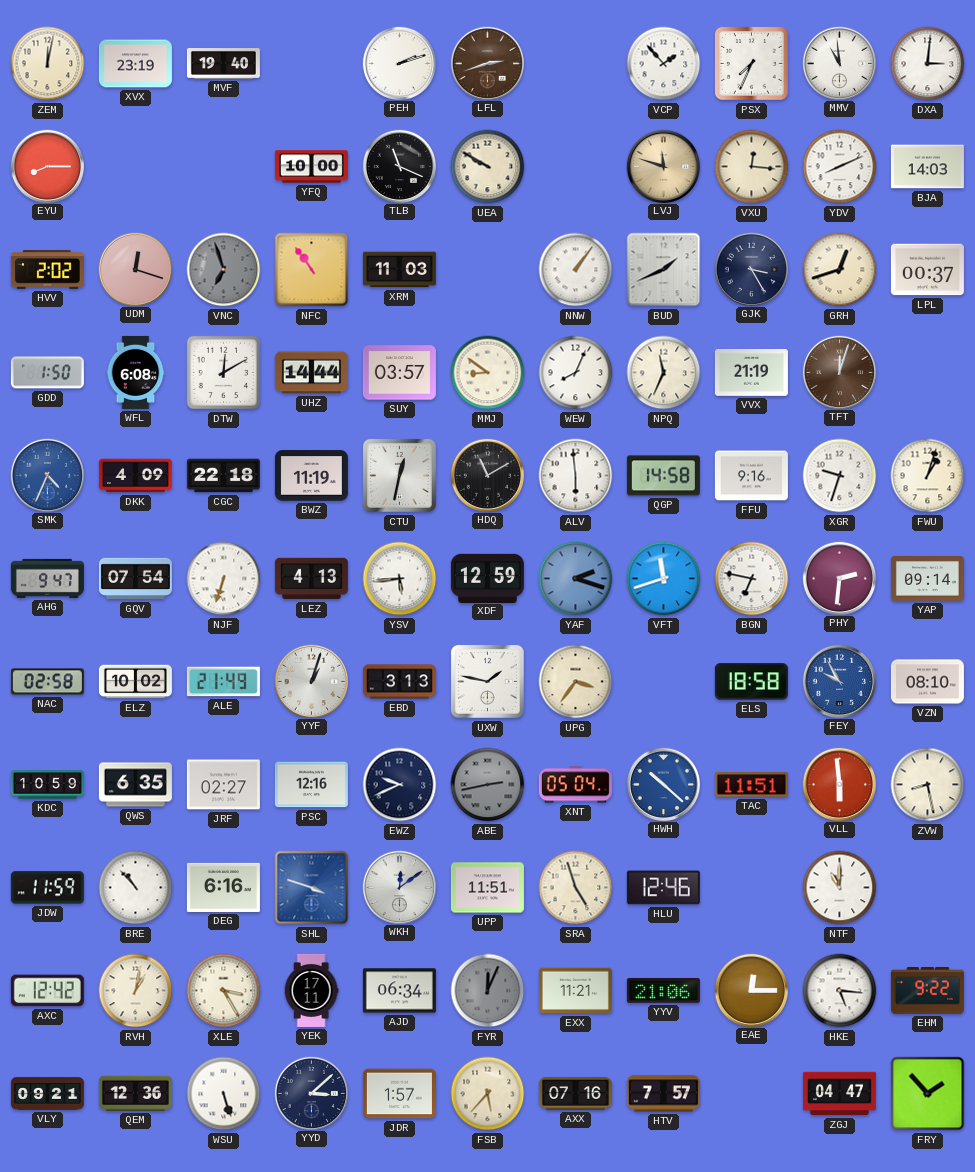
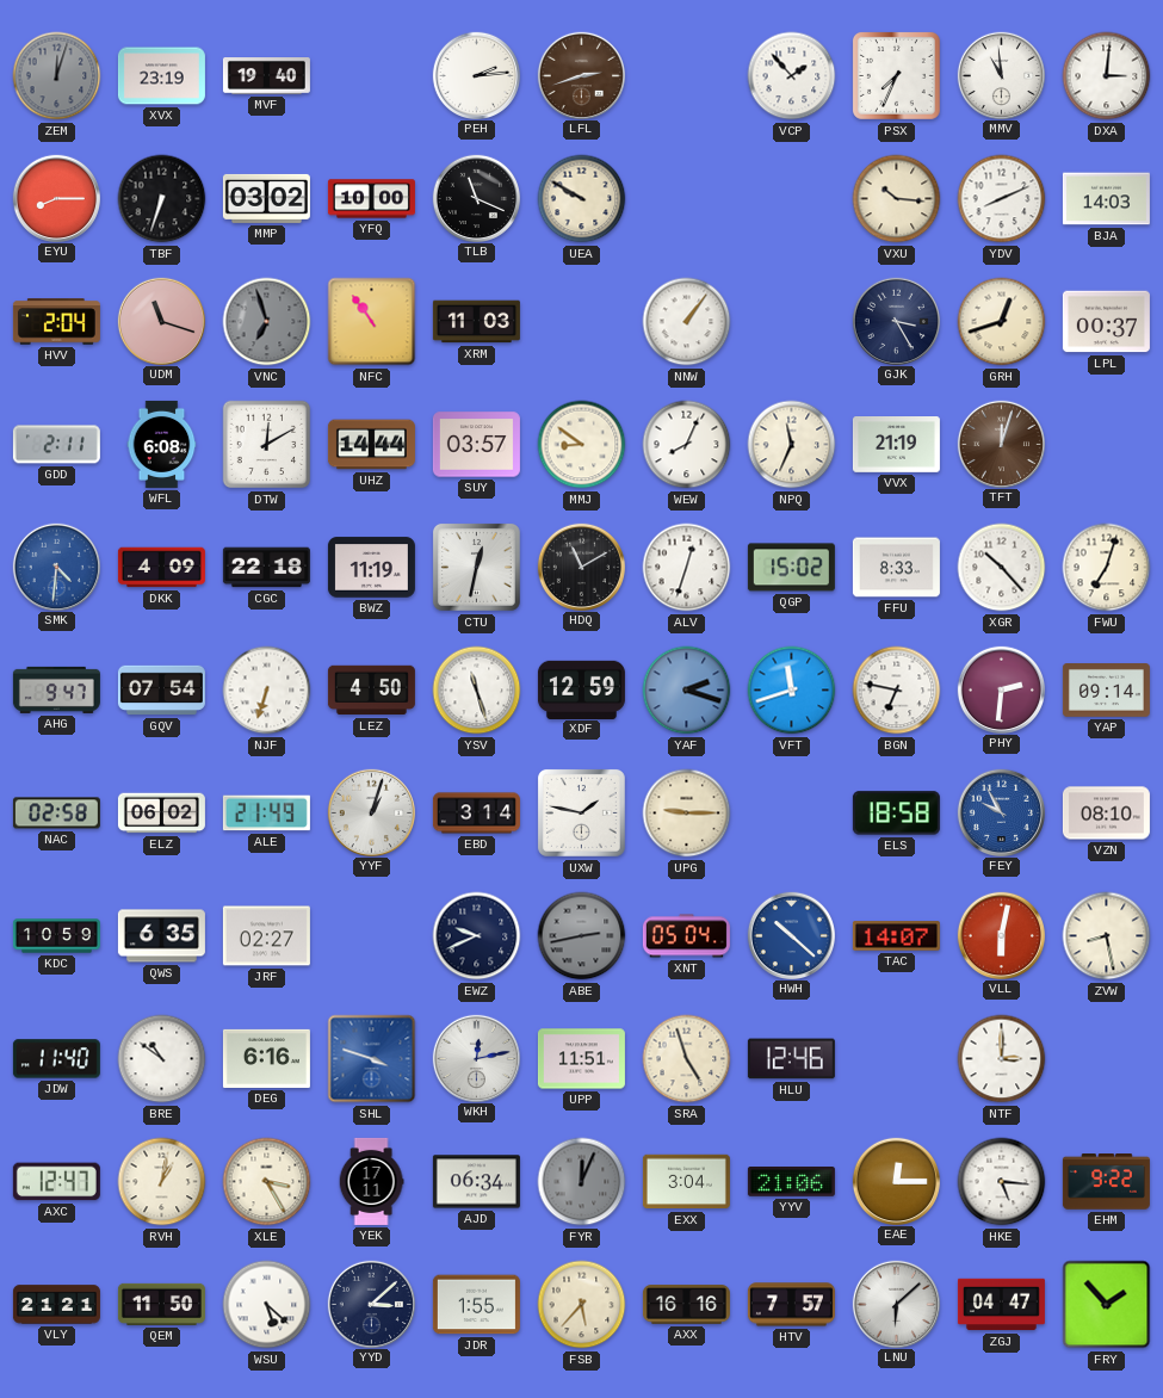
ZEM: 12:02 -> 12:03 (57, 76)
ZEM dial: cream -> grey (57, 76)
PEH: 2:12 -> 2:14 (476, 75)
TBF: none -> 6:33 (162, 199)
MMP: none -> 03:02 (266, 198)
LVJ: 11:48 -> none (663, 166)
VXU: 12:16 -> 10:16 (897, 199)
HVV: 2:02 -> 2:04 (56, 322)
UDM: 12:18 -> 11:18 (161, 321)
BUD: 1:41 -> none (664, 270)
GDD: 1:50 -> 2:11 (56, 445)
SMK: 4:34 -> 4:31 (56, 567)
ALV: 5:59 -> 12:33 (687, 568)
QGP: 14:58 -> 15:02 (791, 568)
FFU: 9:16 -> 8:33 (896, 568)
XGR: 9:33 -> 10:23 (1002, 568)
FWU: 1:03 -> 7:03 (1107, 568)
LEZ: 4:13 -> 4:50 (371, 691)
YSV: 5:44 -> 11:27 (477, 691)
ELZ: 10:02 -> 06:02 (161, 814)
EBD: 3:13 -> 3:14 (476, 814)
UPG: 3:36 -> 9:15 (687, 814)
PSC: 12:16 -> none (311, 785)
TAC: 11:51 -> 14:07 (896, 936)
VLL: 5:59 -> 6:02 (1001, 935)
JDW: 11:59 -> 11:40 (56, 1059)
BRE: 10:53 -> 10:51 (162, 1059)
WKH: 12:09 -> 12:13 (476, 1058)
NTF: 11:00 -> 3:00 (1002, 1059)
AXC: 12:42 -> 12:47 (56, 1182)
EXX: 11:21 -> 3:04 (686, 1182)
VLY: 09:21 -> 21:21 (56, 1305)
QEM: 12:36 -> 11:50 (161, 1304)
WSU: 5:27 -> 5:22 (267, 1305)
JDR: 1:57 -> 1:55 (476, 1305)
AXX: 07:16 -> 16:16 (686, 1305)
LNU: none -> 6:08 (896, 1304)
